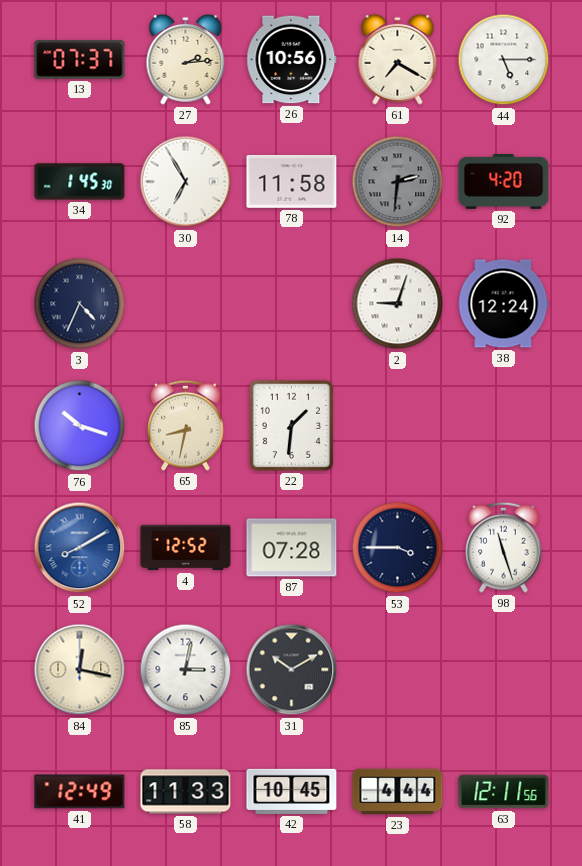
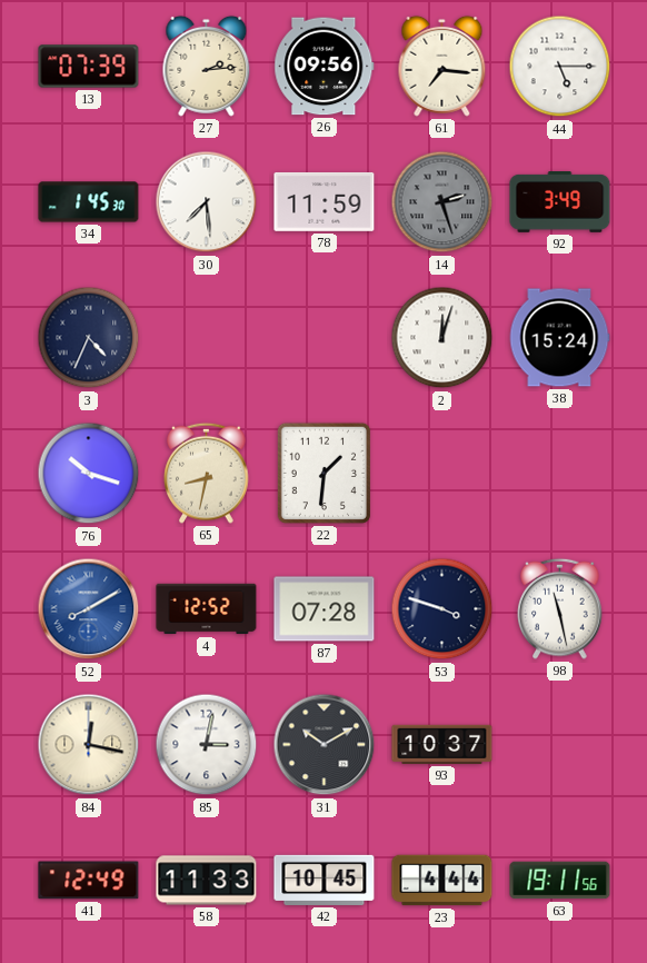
13: 07:37 -> 07:39 (89, 67)
26: 10:56 -> 09:56 (325, 67)
61: 7:20 -> 7:16 (442, 66)
30: 6:55 -> 7:29 (207, 202)
78: 11:58 -> 11:59 (325, 201)
14: 2:31 -> 2:27 (442, 202)
92: 4:20 -> 3:49 (560, 202)
2: 9:03 -> 12:03 (442, 338)
38: 12:24 -> 15:24 (559, 338)
53: 3:45 -> 3:48 (442, 609)
98: 11:27 -> 11:28 (560, 608)
93: none -> 10:37 (442, 744)
63: 12:11 -> 19:11 (560, 881)
